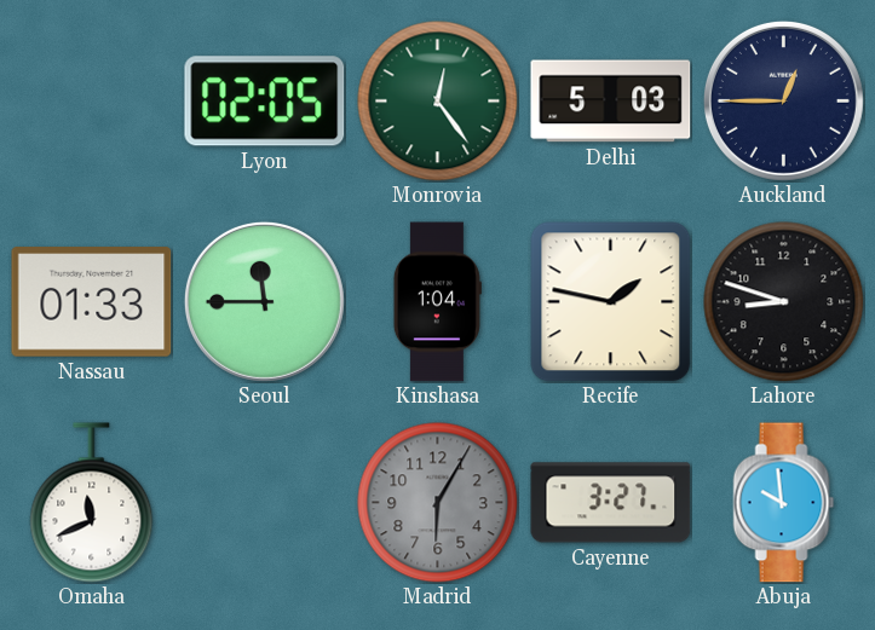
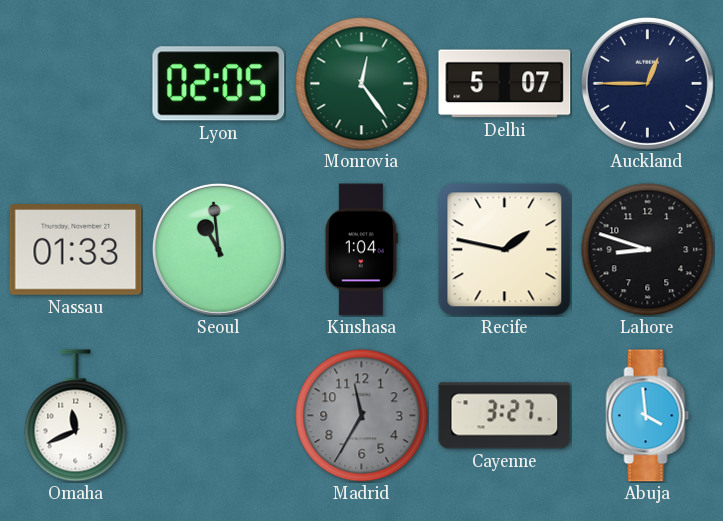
Delhi: 5:03 -> 5:07 (505, 84)
Seoul: 11:45 -> 10:59 (218, 249)
Madrid: 6:05 -> 11:35 (362, 416)
Abuja: 9:59 -> 3:59 (648, 416)
